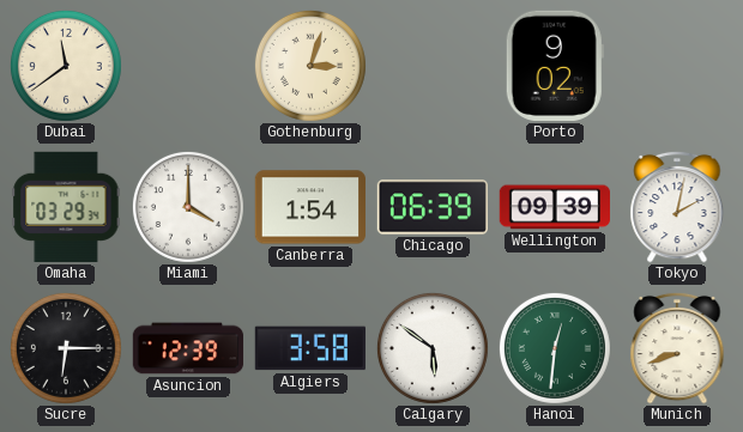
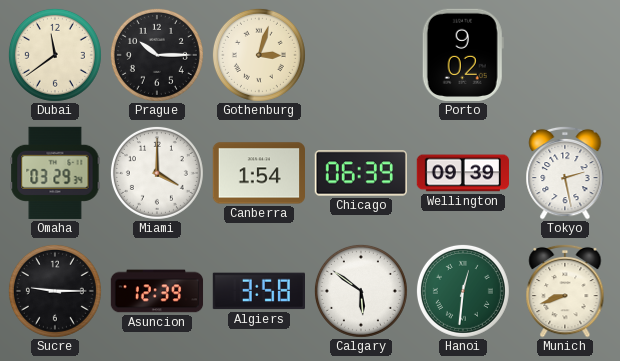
Prague: none -> 10:15 (157, 55)
Tokyo: 2:02 -> 2:28 (565, 173)
Sucre: 6:15 -> 9:15 (55, 291)
